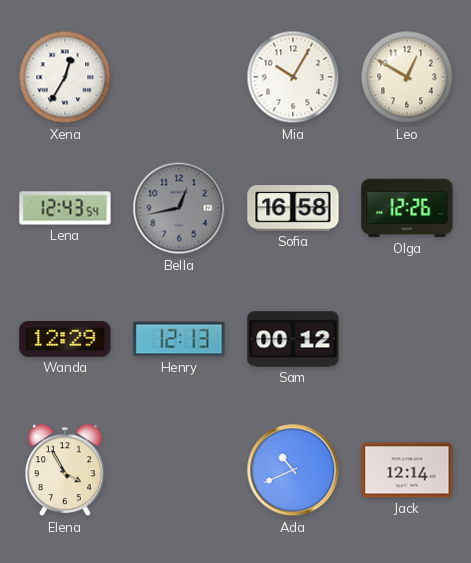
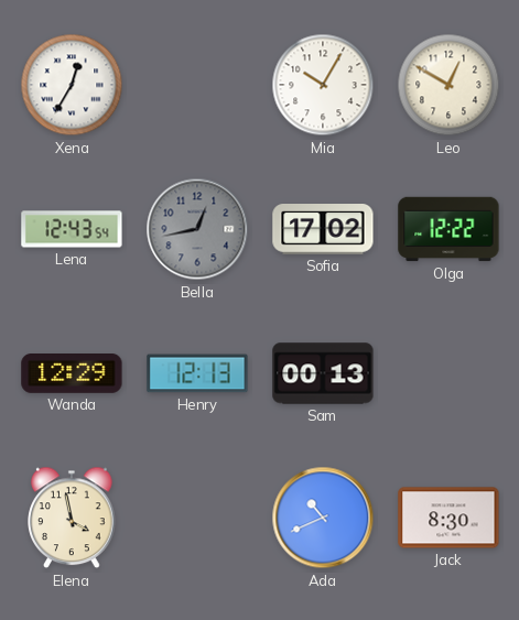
Sofia: 16:58 -> 17:02 (323, 229)
Olga: 12:26 -> 12:22 (448, 229)
Sam: 00:12 -> 00:13 (323, 373)
Elena: 3:55 -> 3:58 (72, 518)
Jack: 12:14 -> 8:30 (448, 518)
